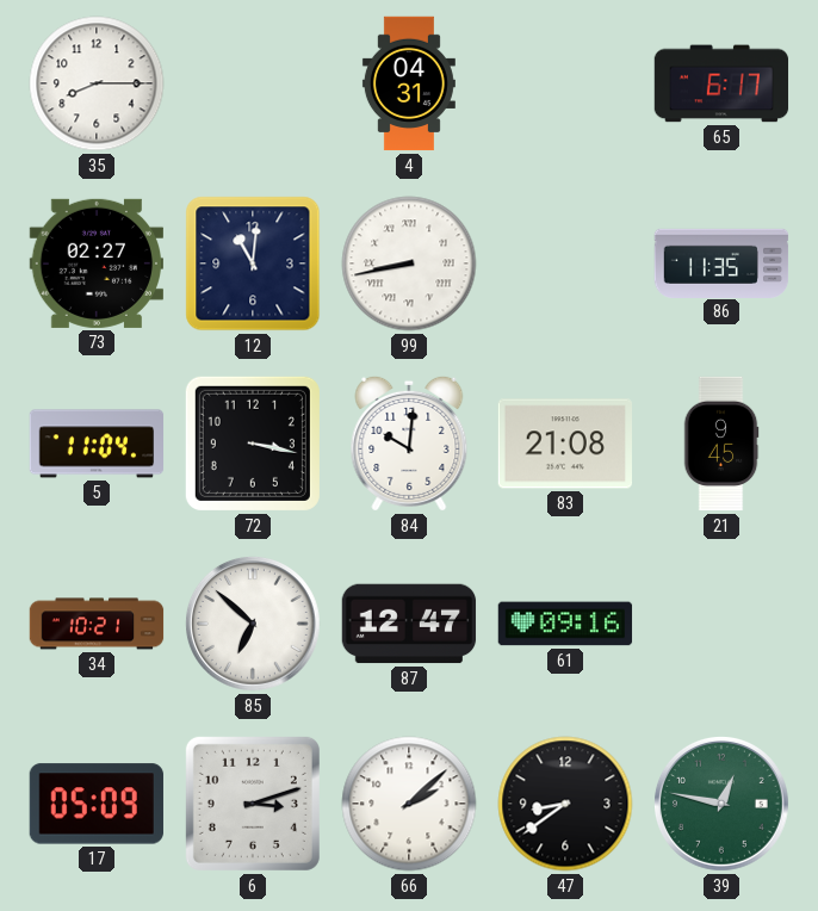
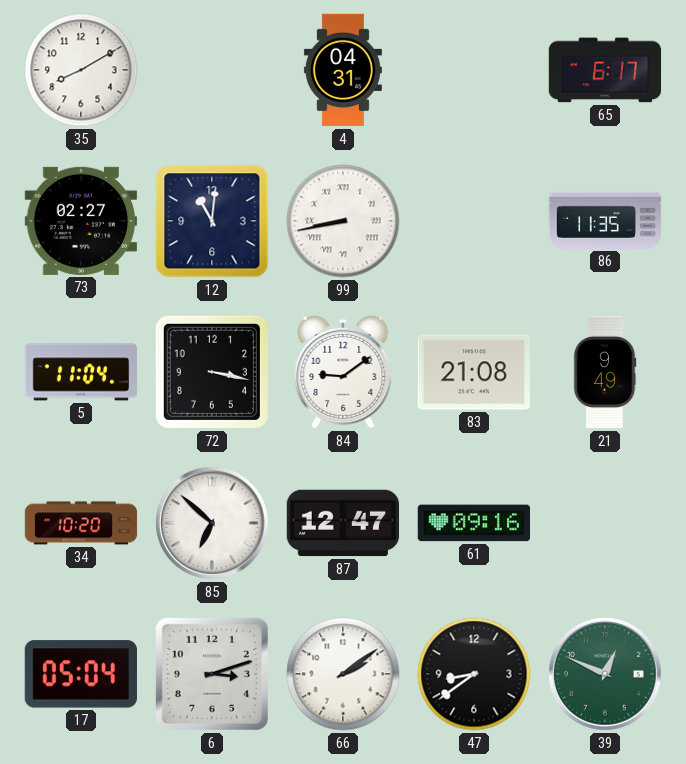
35: 8:15 -> 8:10 (81, 70)
84: 10:01 -> 9:09 (343, 372)
21: 9:45 -> 9:49 (605, 372)
34: 10:21 -> 10:20 (81, 523)
17: 05:09 -> 05:04 (81, 674)
66: 2:08 -> 2:09 (343, 674)
39: 12:47 -> 12:49 (606, 675)
